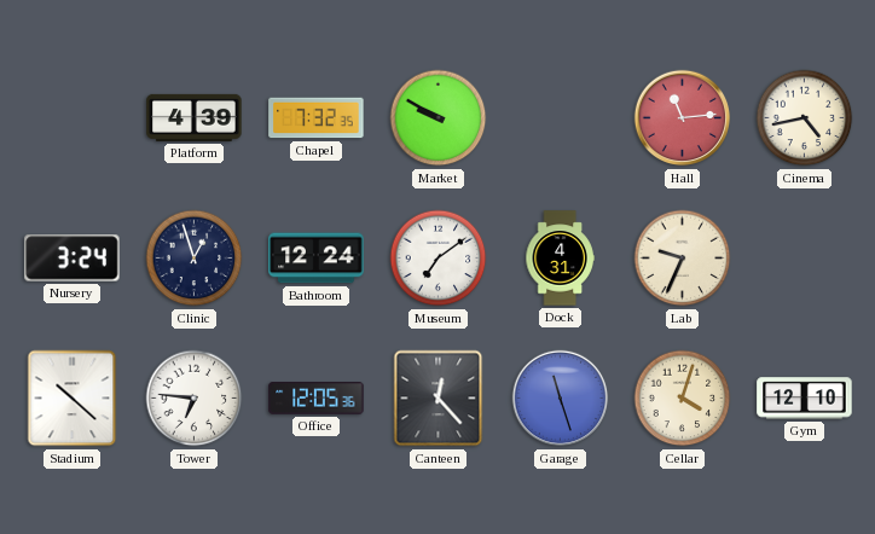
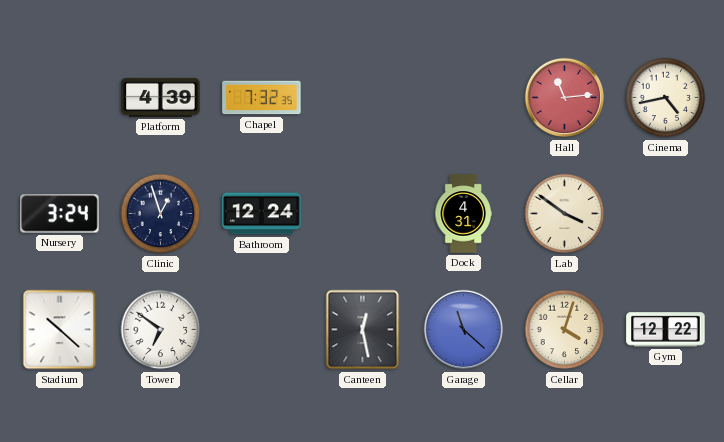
Market: 9:50 -> none (439, 118)
Museum: 7:09 -> none (439, 259)
Lab: 9:34 -> 3:51 (565, 214)
Tower: 6:46 -> 6:51 (161, 330)
Office: 12:05 -> none (317, 399)
Canteen: 12:23 -> 12:28 (363, 330)
Garage: 11:27 -> 11:22 (464, 330)
Gym: 12:10 -> 12:22 (666, 330)
